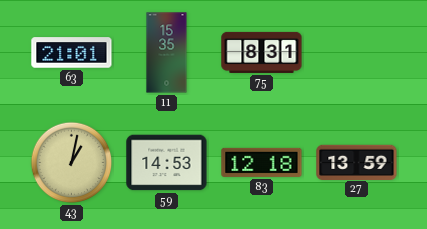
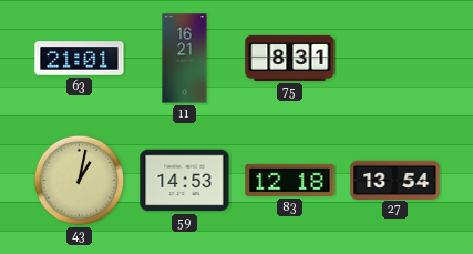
11: 15:35 -> 16:21 (185, 59)
27: 13:59 -> 13:54 (395, 180)
